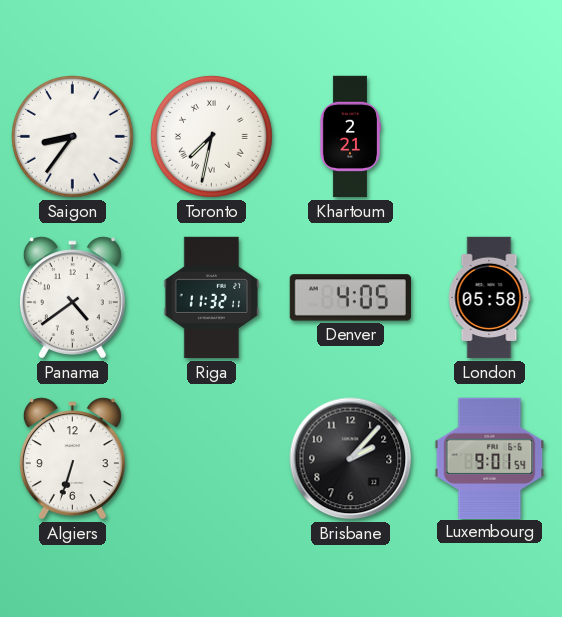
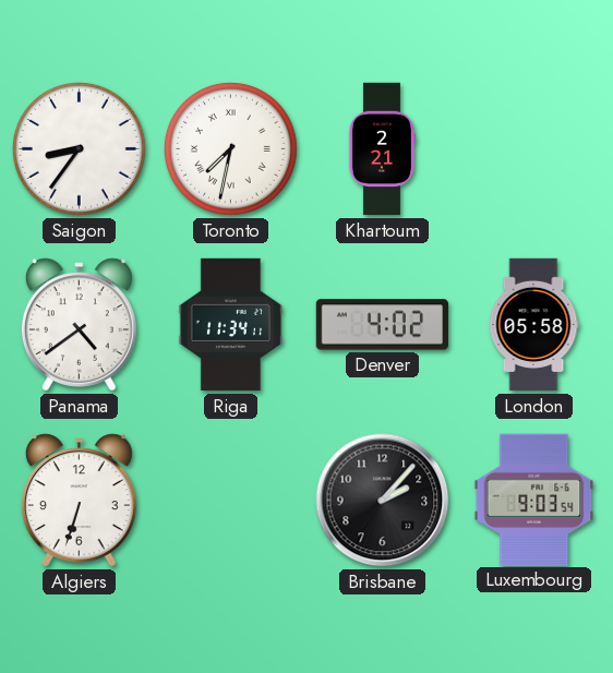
Riga: 11:32 -> 11:34 (231, 325)
Denver: 4:05 -> 4:02 (382, 325)
Luxembourg: 9:01 -> 9:03 (534, 500)
